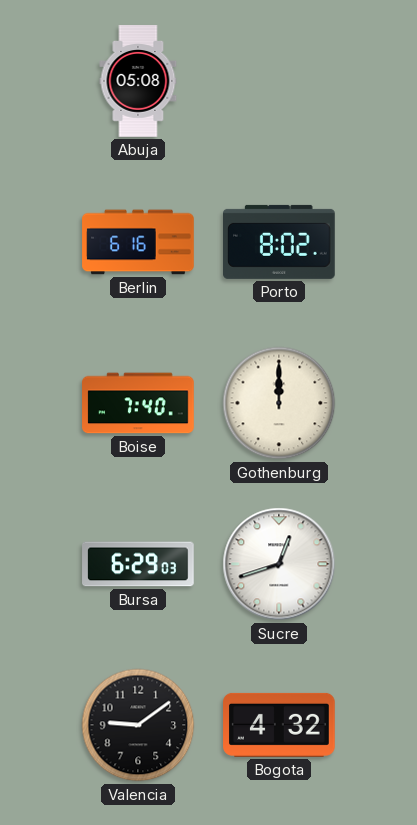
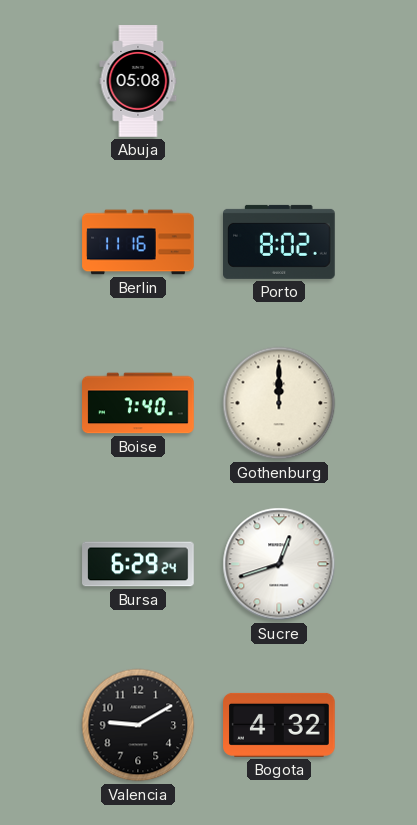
Berlin: 6:16 -> 11:16 (138, 242)
Bursa: 6:29:03 -> 6:29:24 (138, 564)
Valencia: 9:09 -> 9:10 (138, 725)
